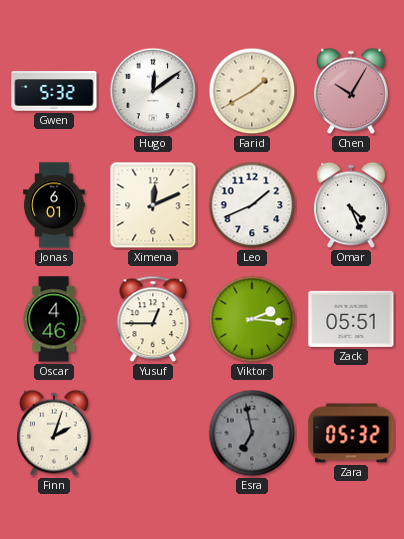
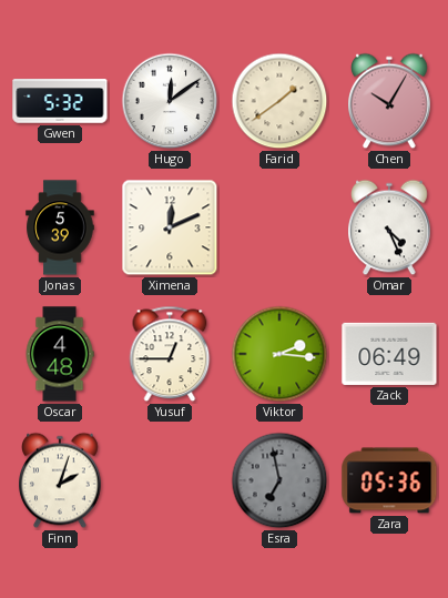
Farid: 1:40 -> 1:39 (279, 101)
Jonas: 6:01 -> 5:39 (60, 227)
Leo: 1:41 -> none (252, 205)
Oscar: 4:46 -> 4:48 (60, 354)
Zack: 05:51 -> 06:49 (389, 354)
Zara: 05:32 -> 05:36 (389, 480)
